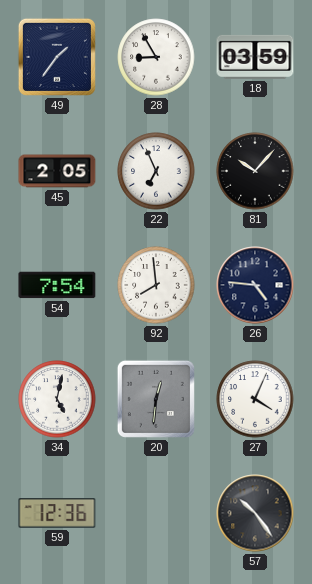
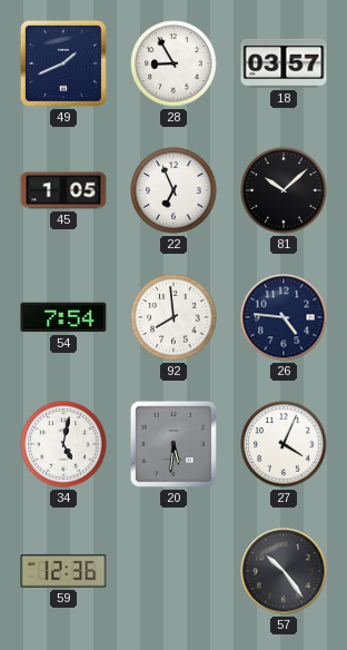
49: 1:36 -> 1:41 (63, 63)
18: 03:59 -> 03:57 (284, 63)
45: 2:05 -> 1:05 (63, 190)
81: 10:07 -> 10:08 (284, 190)
20: 12:31 -> 5:31 (173, 444)
